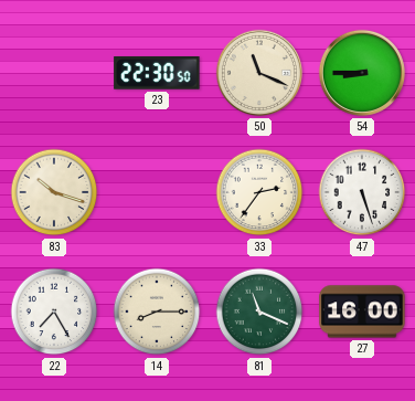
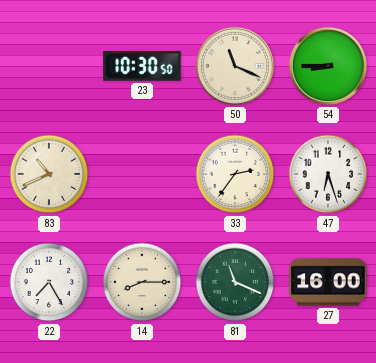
23: 22:30 -> 10:30 (142, 67)
83: 10:18 -> 10:41 (49, 174)
47: 5:27 -> 6:27 (328, 174)
